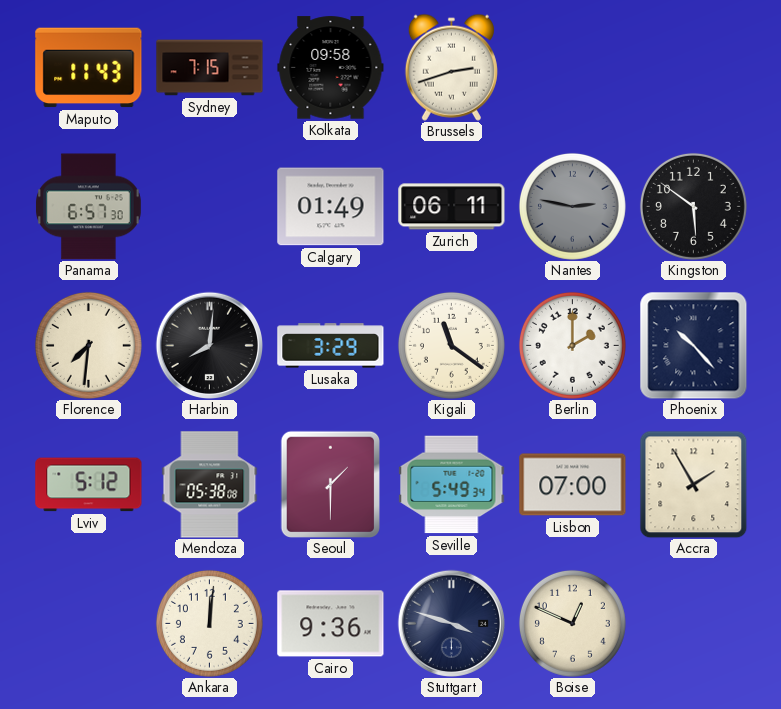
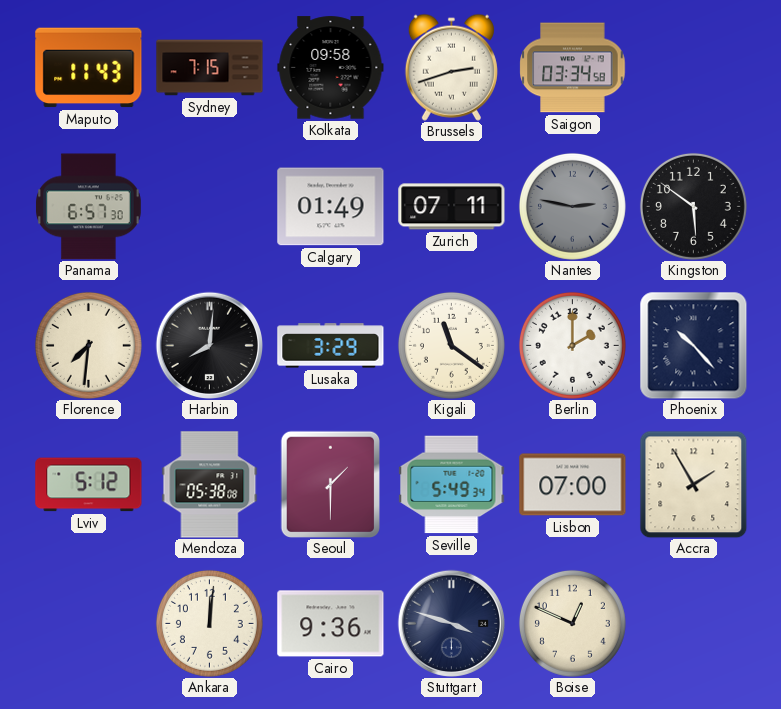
Saigon: none -> 03:34 (573, 68)
Zurich: 06:11 -> 07:11 (452, 207)
